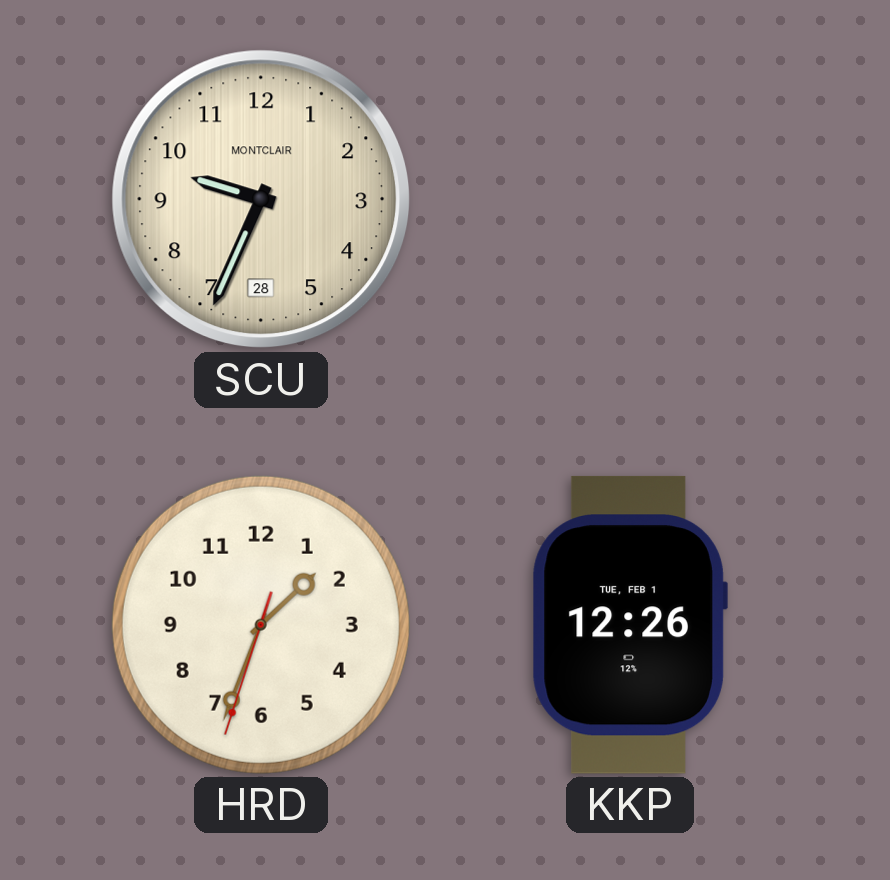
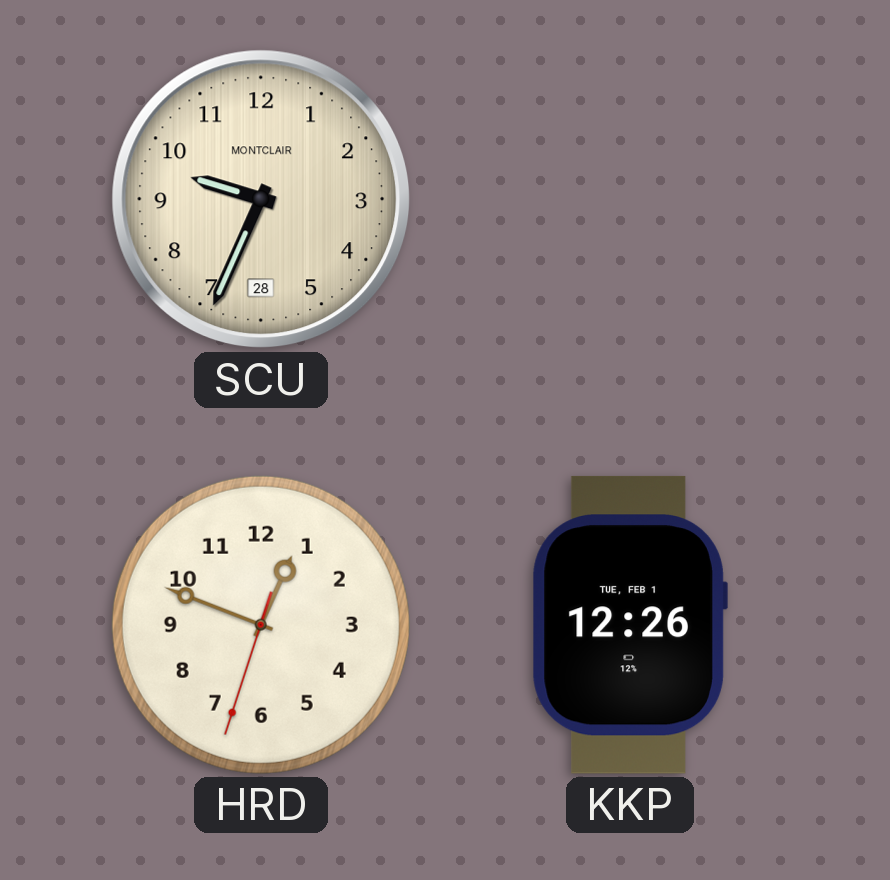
HRD: 1:33 -> 12:48 (261, 625)
